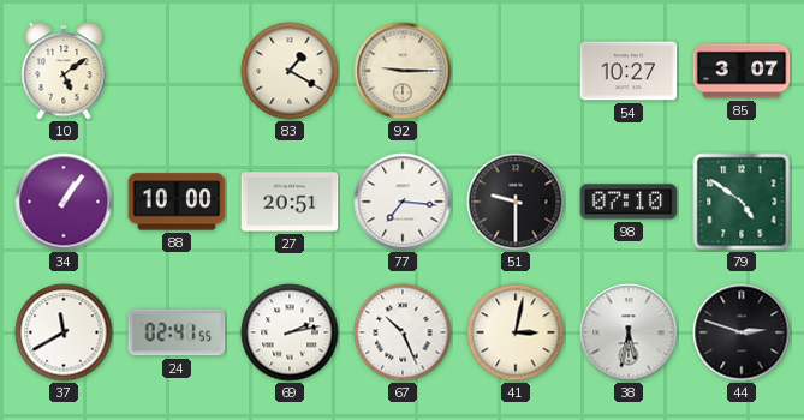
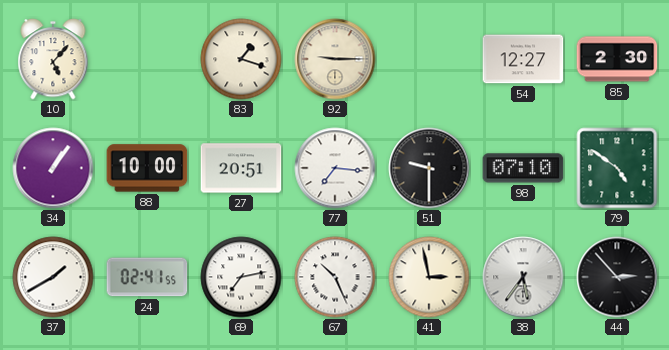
10: 5:09 -> 5:07 (53, 59)
83: 1:20 -> 1:18 (241, 59)
54: 10:27 -> 12:27 (523, 59)
85: 3:07 -> 2:30 (617, 59)
37: 11:40 -> 1:40 (53, 277)
69: 2:13 -> 7:13 (241, 277)
41: 3:02 -> 2:58 (429, 277)
38: 5:32 -> 5:36 (523, 277)
44: 2:48 -> 2:53 (617, 277)
